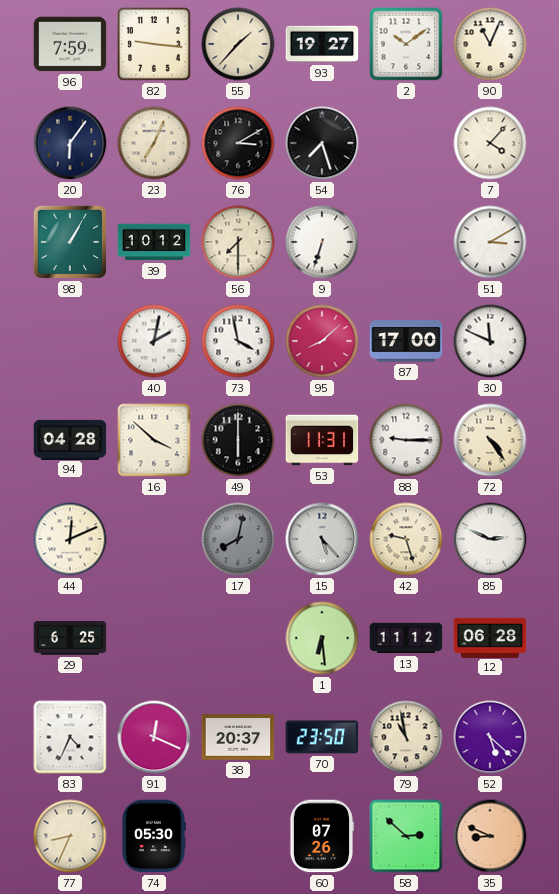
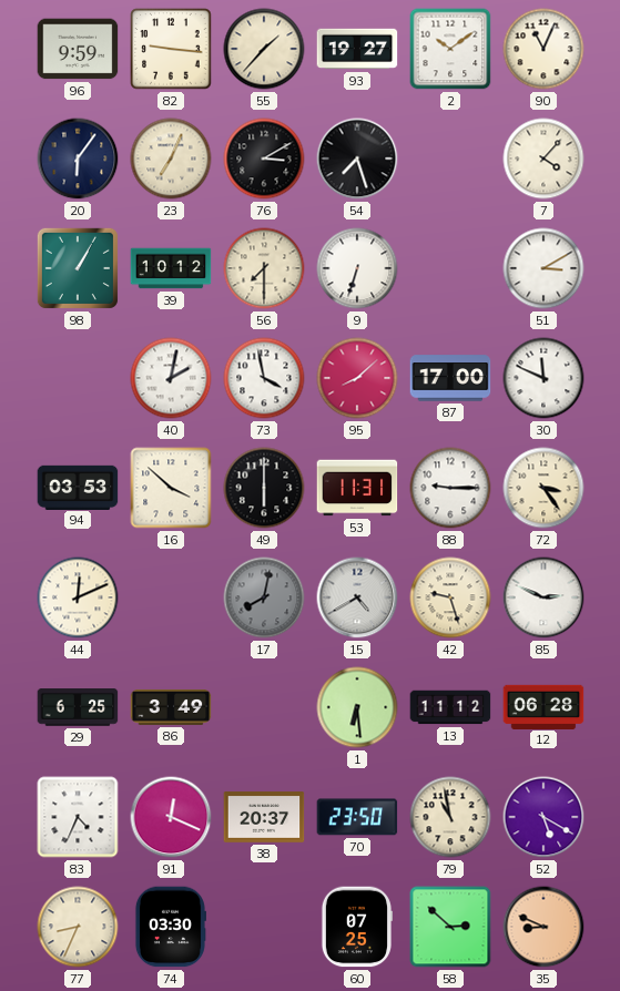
96: 7:59 -> 9:59 (78, 49)
94: 04:28 -> 03:53 (78, 487)
72: 4:24 -> 3:24 (543, 488)
15: 5:23 -> 4:40 (357, 597)
86: none -> 3:49 (171, 708)
52: 5:22 -> 5:20 (543, 817)
74: 05:30 -> 03:30 (170, 927)
60: 07:26 -> 07:25 (356, 927)
